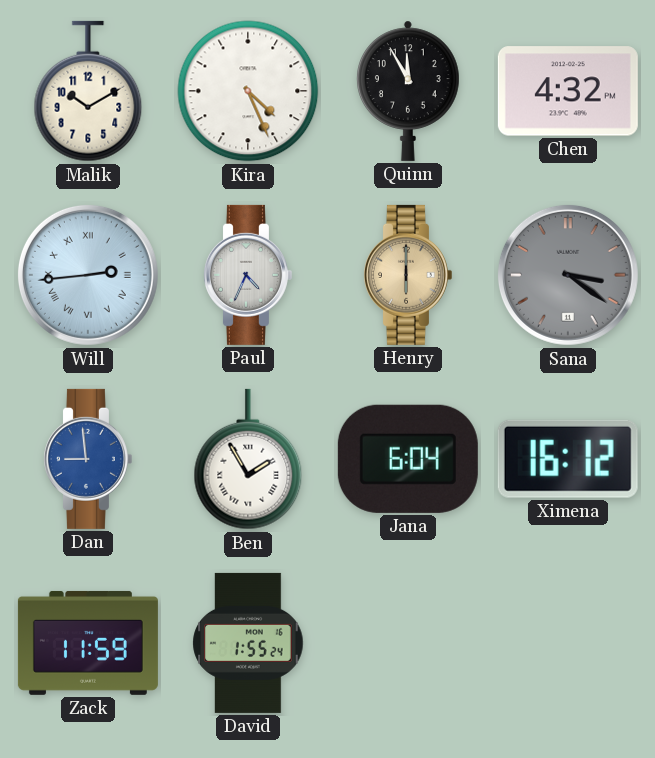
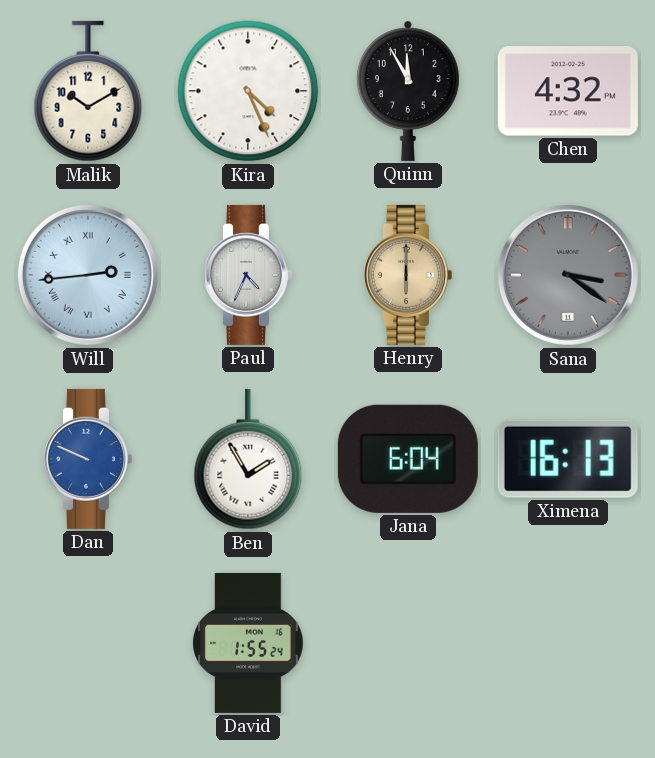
Dan: 8:59 -> 9:49 (87, 459)
Ximena: 16:12 -> 16:13 (568, 459)
Zack: 11:59 -> none (88, 643)
